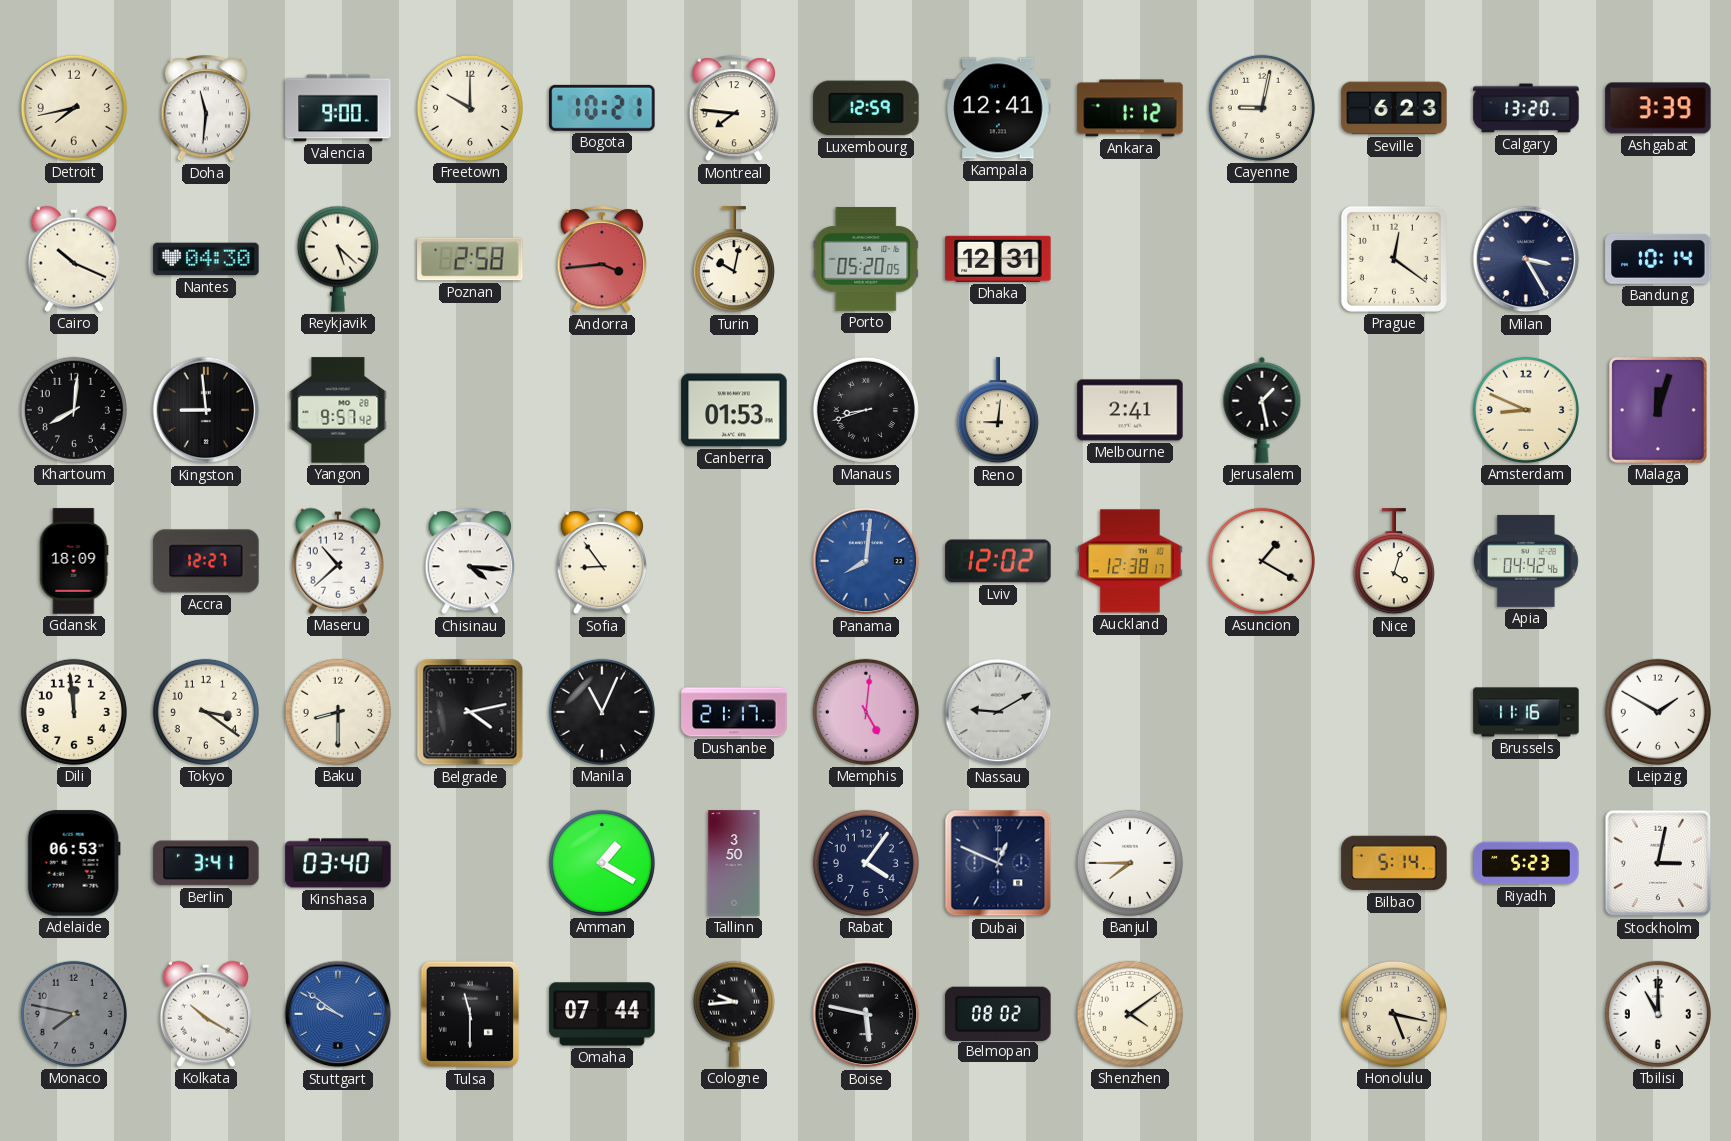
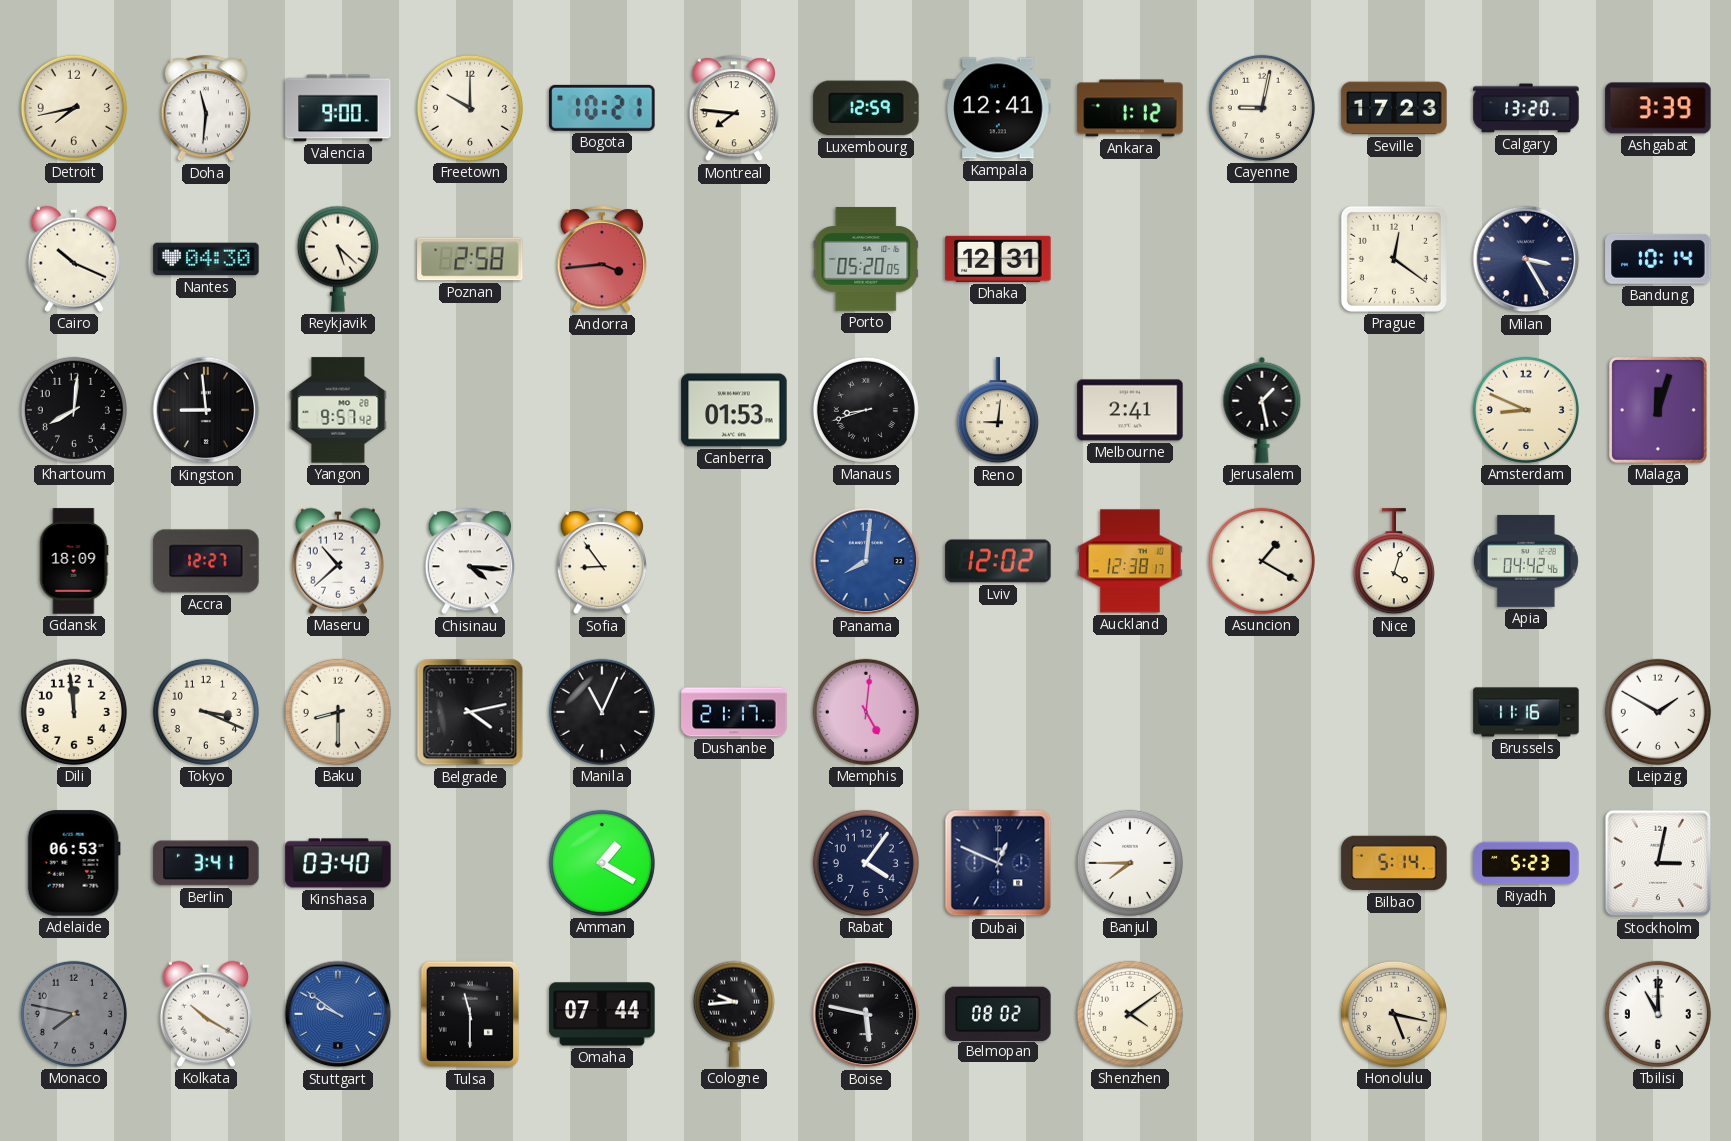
Seville: 6:23 -> 17:23 (1394, 108)
Turin: 10:02 -> none (734, 260)
Tokyo: 3:21 -> 3:19 (206, 712)
Nassau: 9:10 -> none (998, 712)
Tallinn: 3:50 -> none (734, 863)
